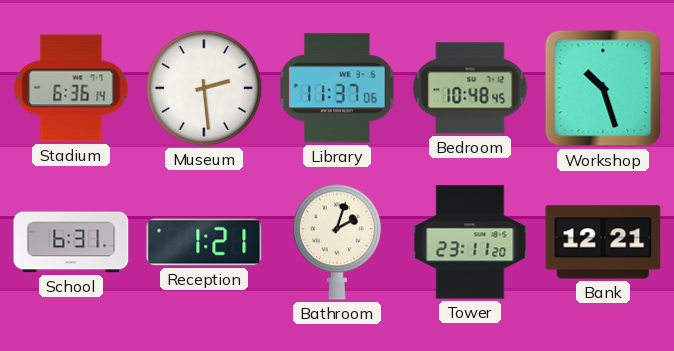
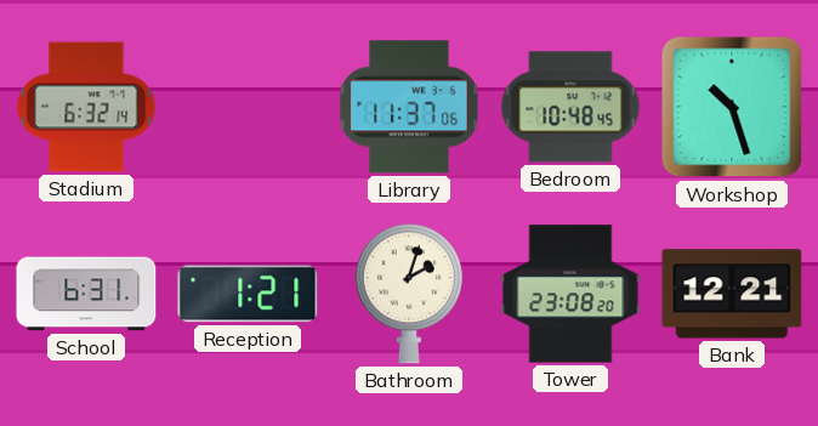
Stadium: 6:36 -> 6:32 (86, 107)
Museum: 2:29 -> none (204, 88)
Tower: 23:11 -> 23:08 (570, 294)
